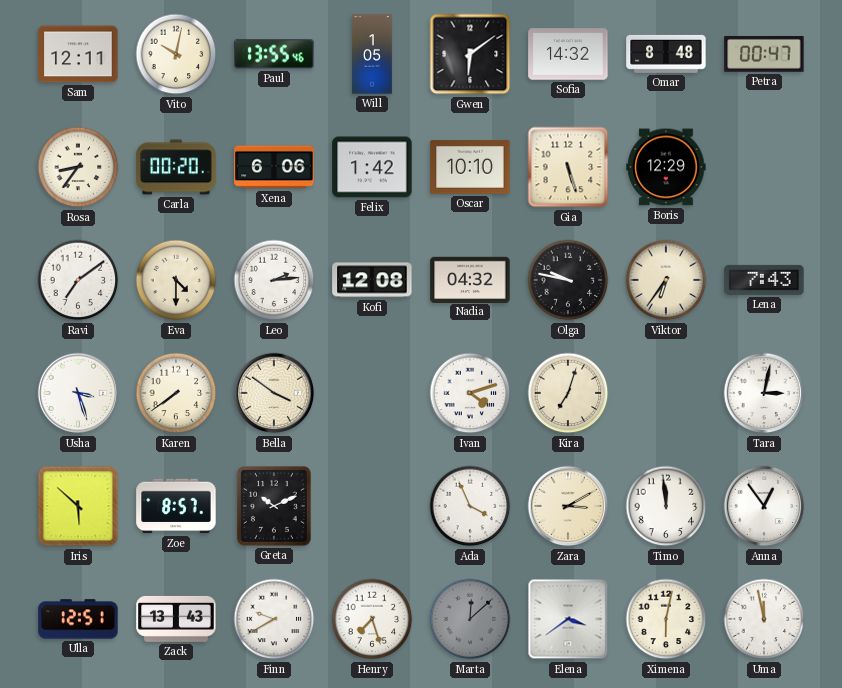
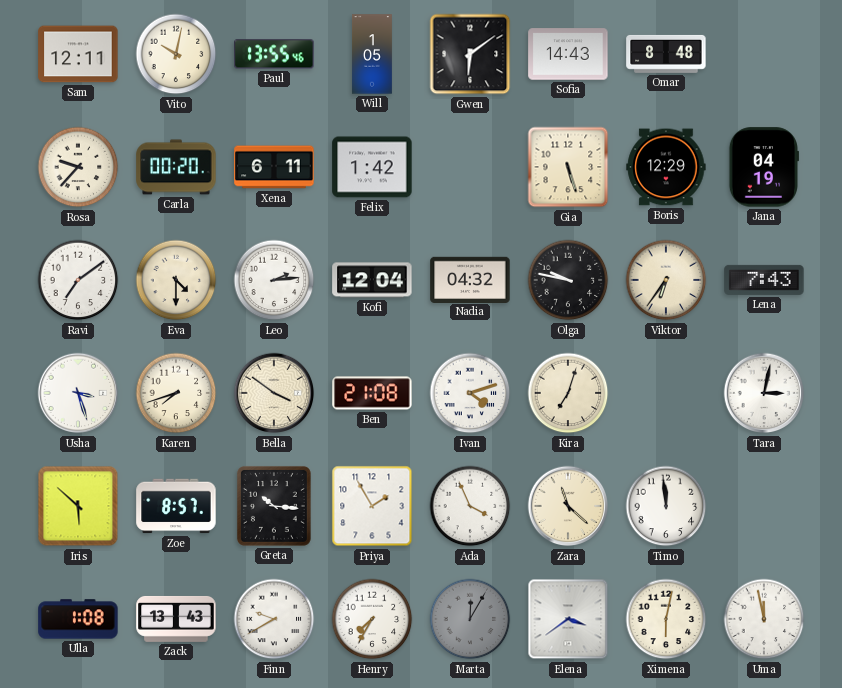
Sofia: 14:32 -> 14:43 (568, 54)
Petra: 00:47 -> none (764, 55)
Rosa: 8:36 -> 9:37 (78, 167)
Xena: 6:06 -> 6:11 (274, 167)
Oscar: 10:10 -> none (470, 167)
Jana: none -> 04:19 (763, 167)
Kofi: 12:08 -> 12:04 (372, 280)
Karen: 7:39 -> 7:42 (176, 393)
Ben: none -> 21:08 (372, 393)
Greta: 10:11 -> 10:16 (274, 506)
Priya: none -> 1:55 (372, 506)
Zara: 3:10 -> 11:22 (568, 506)
Anna: 12:54 -> none (764, 506)
Ulla: 12:51 -> 1:08 (78, 619)
Henry: 7:27 -> 7:35 (372, 619)
Marta: 12:08 -> 12:05 (470, 619)
